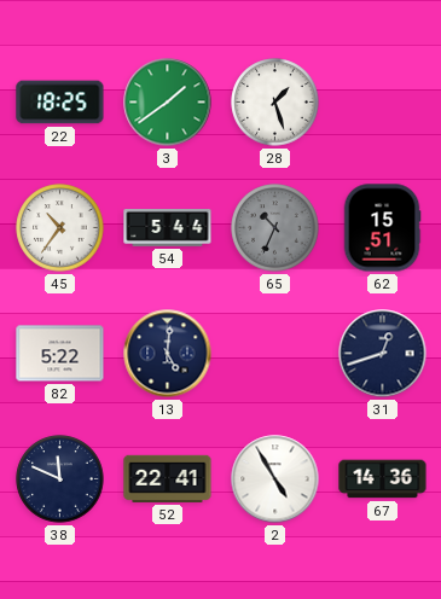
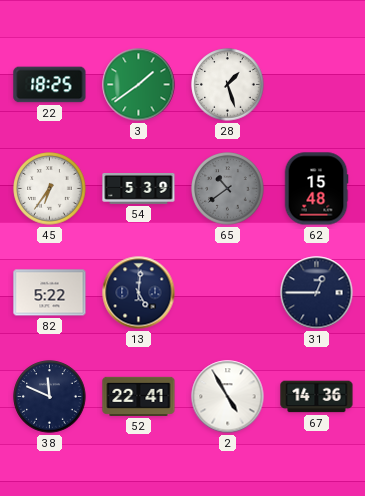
45: 10:36 -> 6:36 (50, 189)
54: 5:44 -> 5:39 (139, 189)
65: 10:34 -> 10:39 (228, 189)
62: 15:51 -> 15:48 (316, 189)
31: 12:42 -> 12:45 (317, 293)
